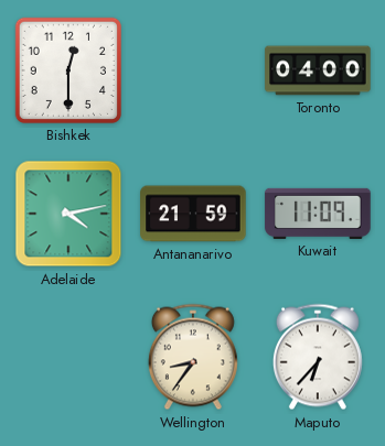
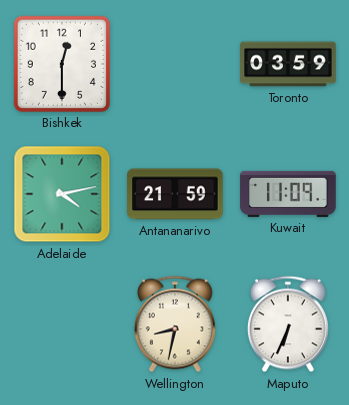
Toronto: 04:00 -> 03:59 (288, 64)
Wellington: 8:36 -> 8:32 (175, 324)
Maputo: 6:37 -> 6:34 (288, 324)
